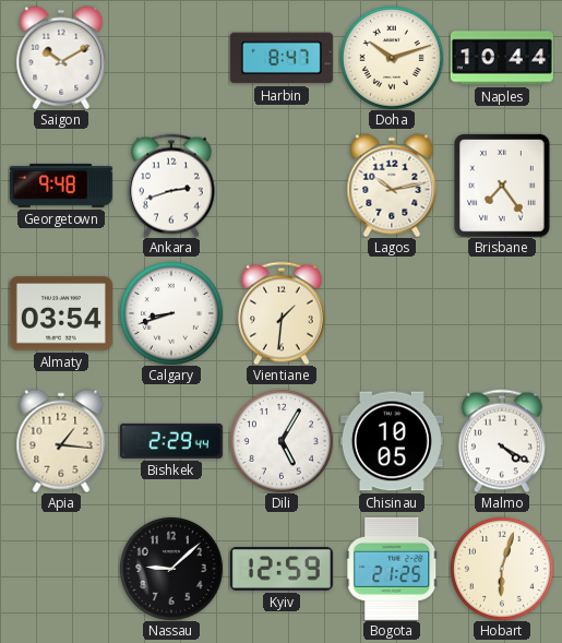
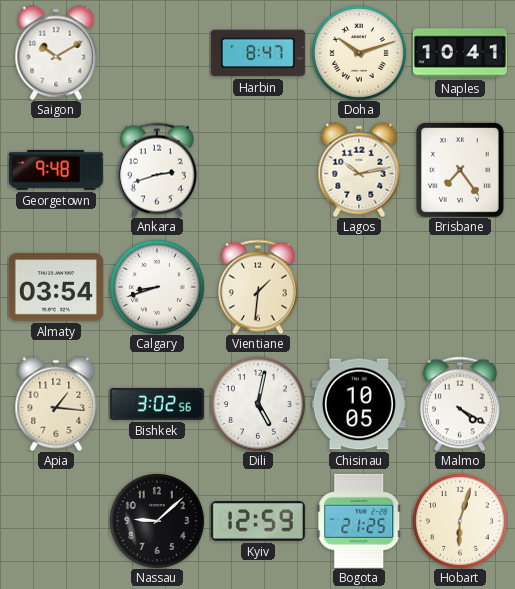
Naples: 10:44 -> 10:41 (460, 53)
Bishkek: 2:29 -> 3:02 (157, 404)
Dili: 5:05 -> 5:02 (258, 404)
